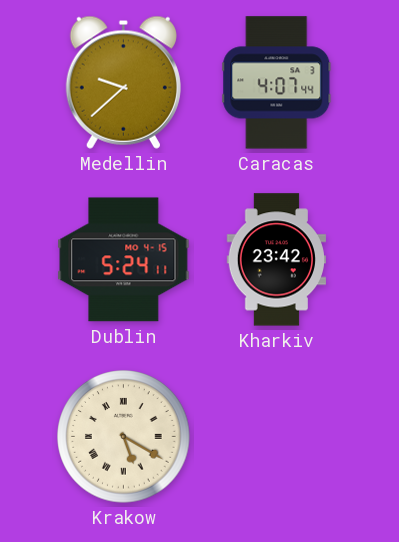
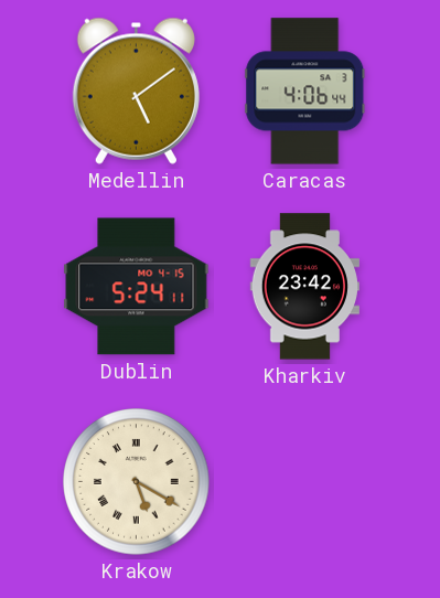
Medellin: 9:38 -> 5:09 (136, 90)
Caracas: 4:07 -> 4:06 (305, 92)
